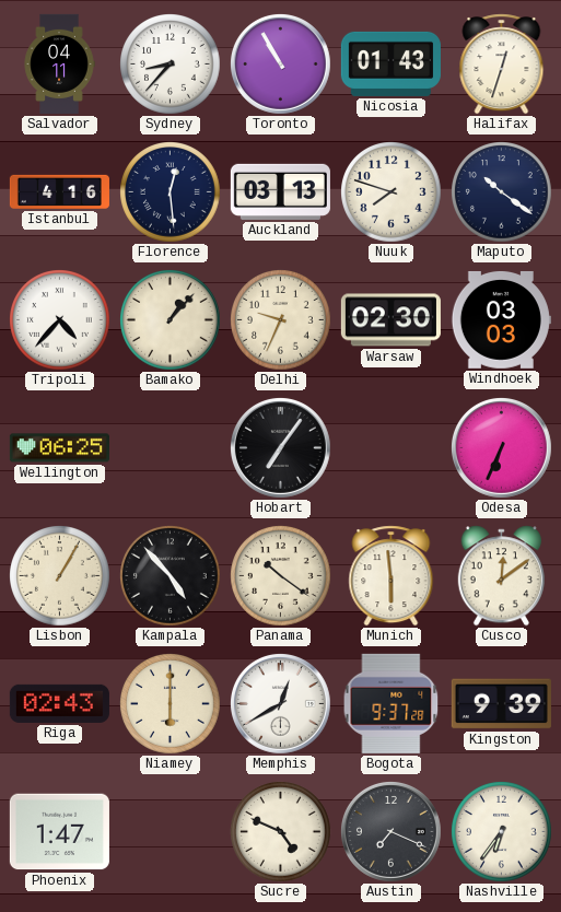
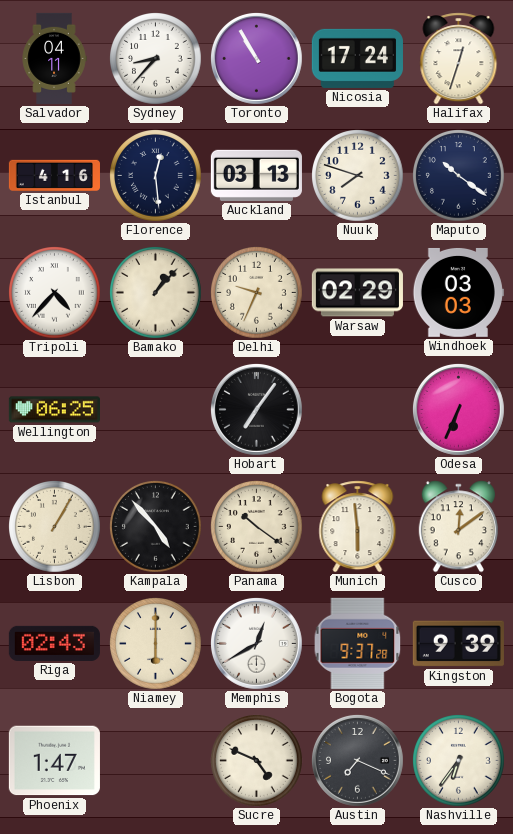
Nicosia: 01:43 -> 17:24 (357, 58)
Warsaw: 02:30 -> 02:29 (357, 293)
